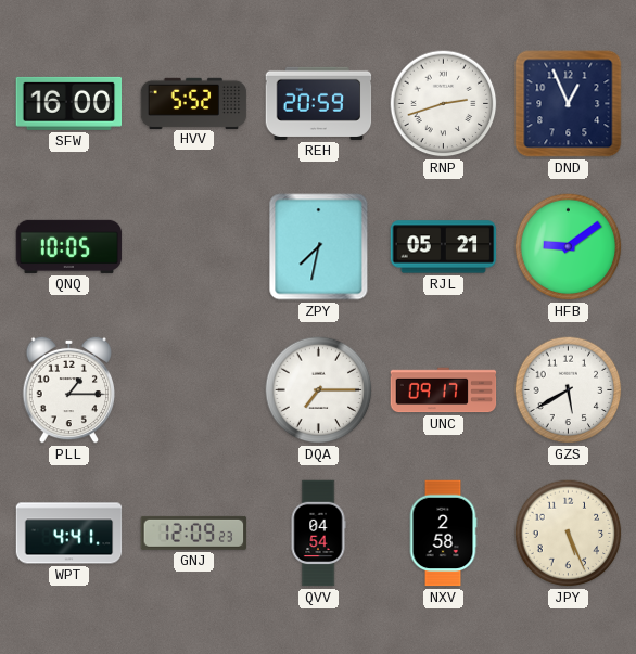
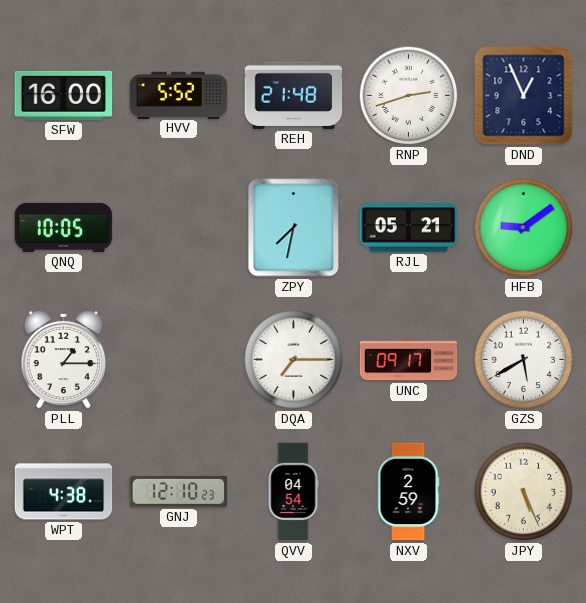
REH: 20:59 -> 21:48 (294, 95)
WPT: 4:41 -> 4:38 (64, 492)
GNJ: 12:09 -> 12:10 (179, 491)
NXV: 2:58 -> 2:59 (408, 492)
